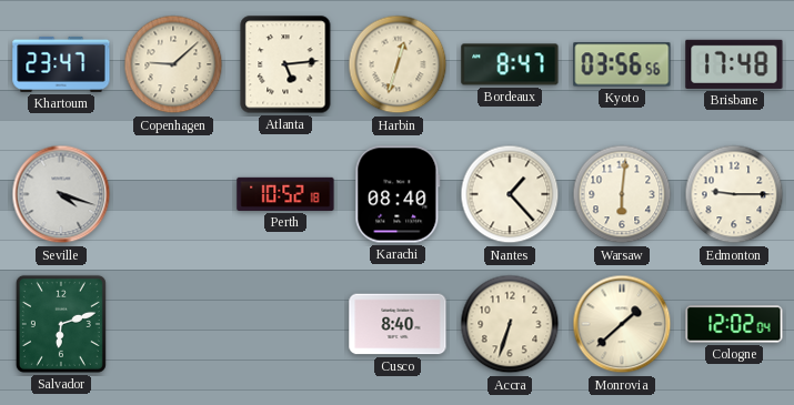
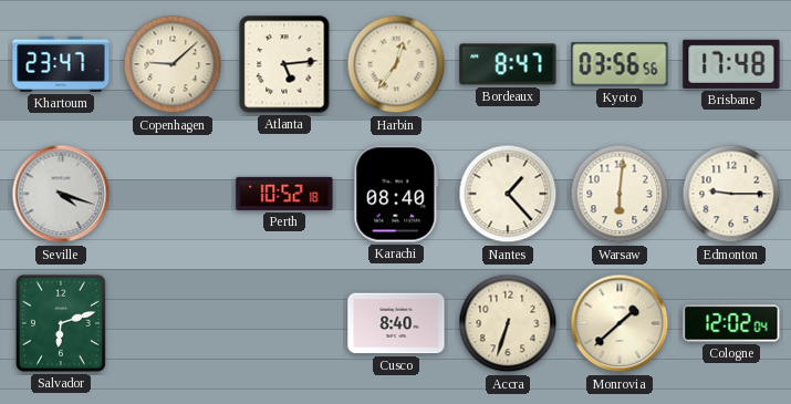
Harbin: 12:33 -> 12:36 (396, 64)
